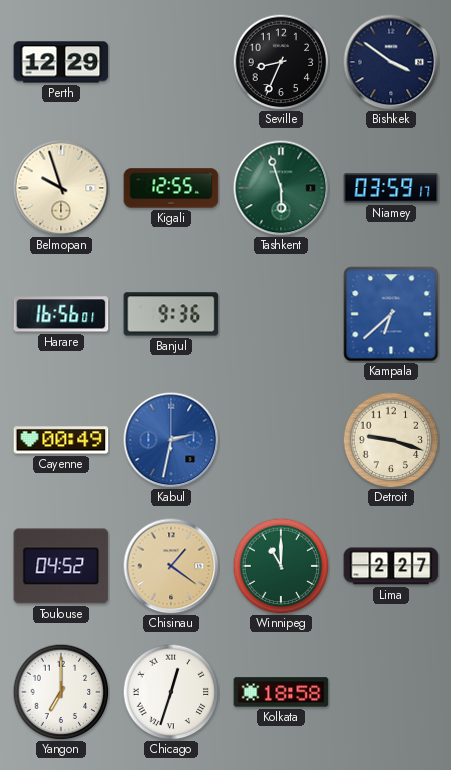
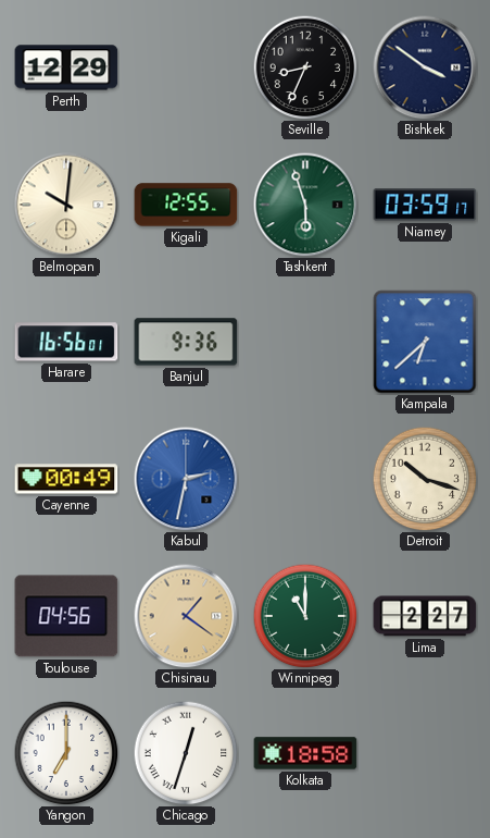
Belmopan: 9:57 -> 10:01 (66, 205)
Detroit: 9:18 -> 10:18 (425, 479)
Toulouse: 04:52 -> 04:56 (66, 616)
